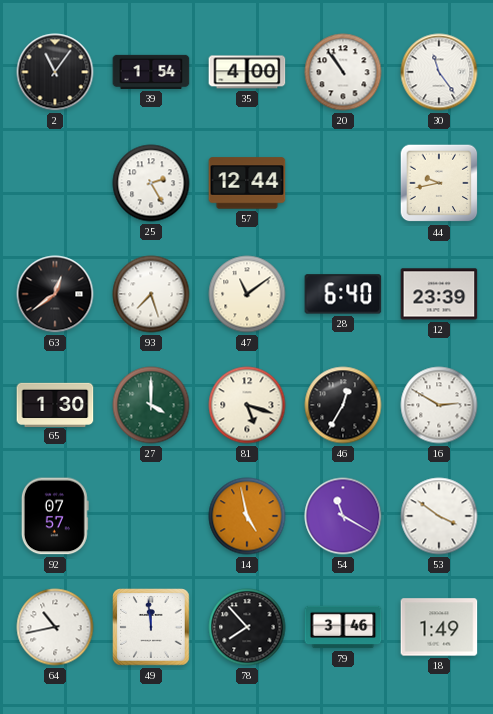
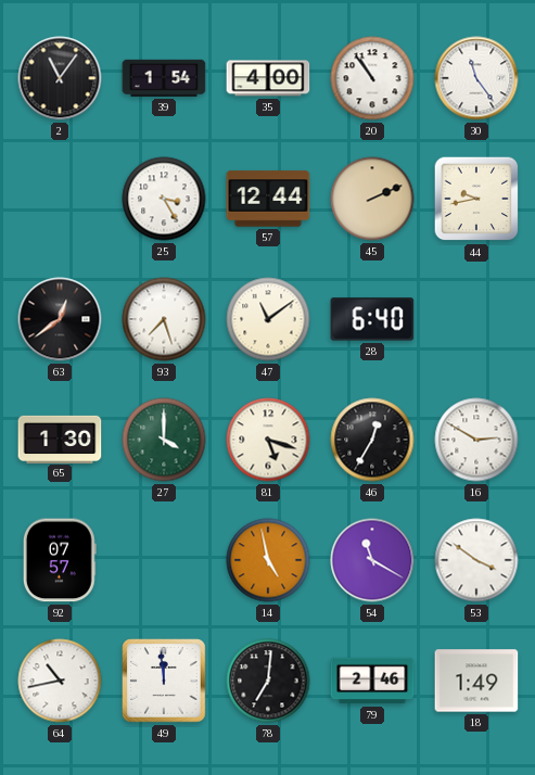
25: 2:25 -> 3:25 (164, 199)
45: none -> 2:11 (372, 199)
12: 23:39 -> none (439, 294)
78: 7:53 -> 7:01 (268, 681)
79: 3:46 -> 2:46 (372, 681)
